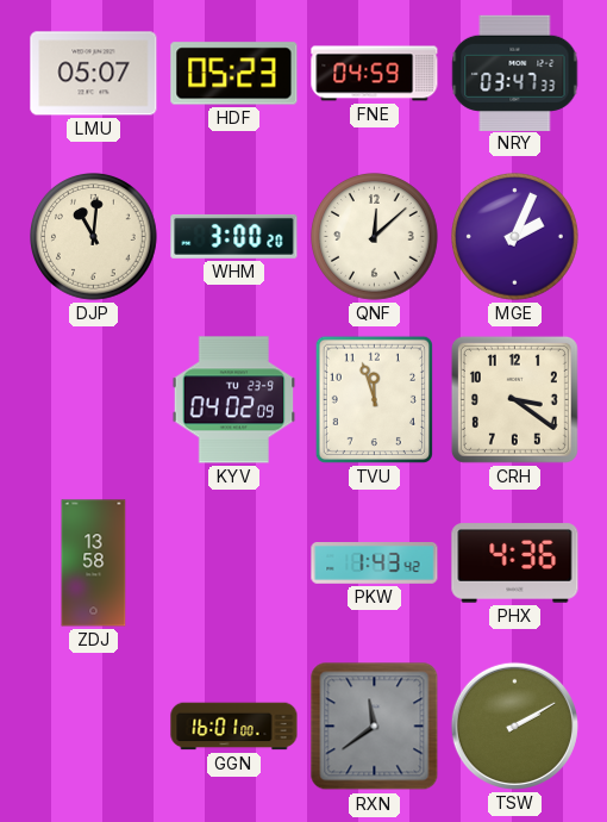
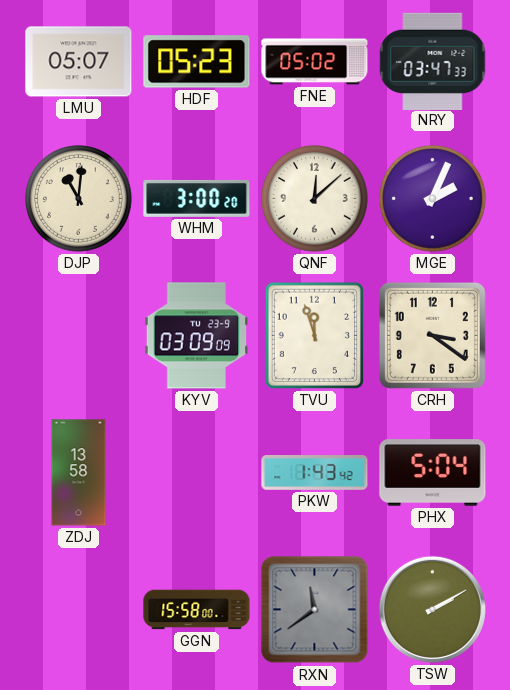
FNE: 04:59 -> 05:02 (315, 62)
KYV: 04:02 -> 03:09 (197, 336)
PHX: 4:36 -> 5:04 (433, 473)
GGN: 16:01 -> 15:58 (197, 610)
